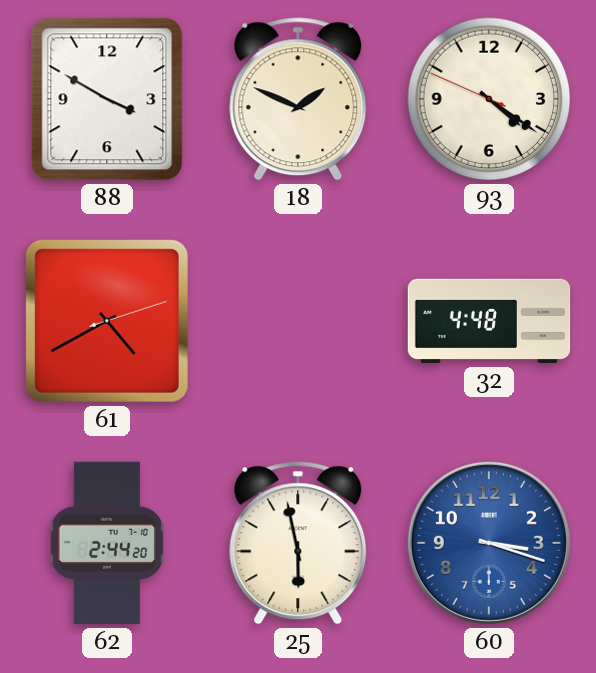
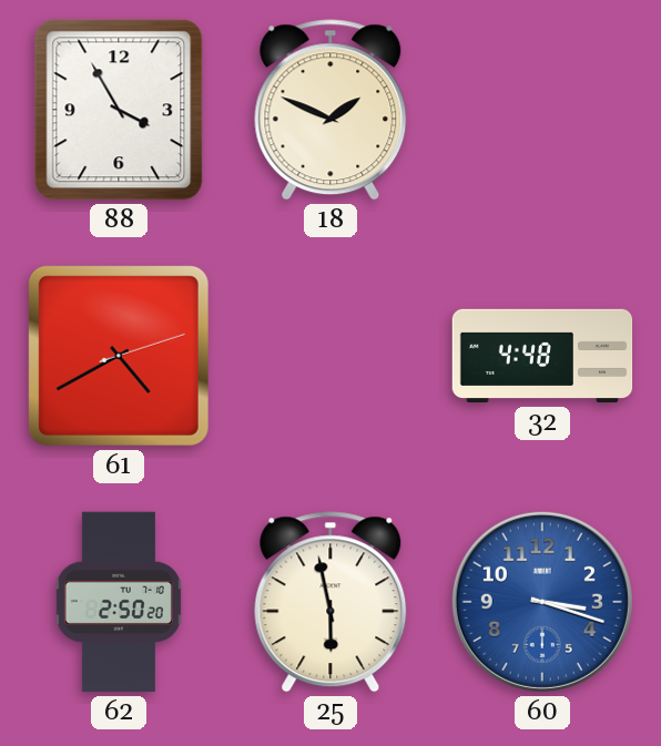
88: 3:50 -> 3:55 (119, 110)
93: 4:20 -> none (489, 99)
62: 2:44 -> 2:50 (119, 602)
